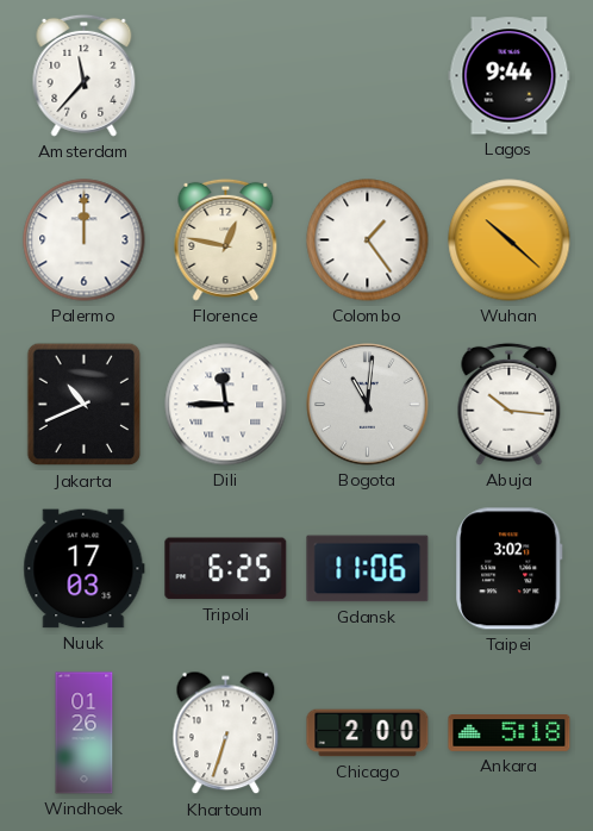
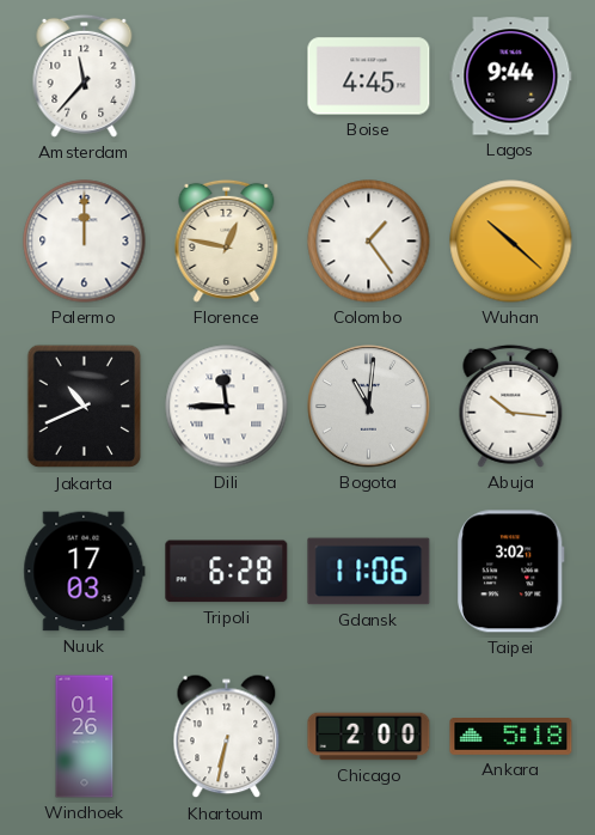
Boise: none -> 4:45 (369, 77)
Tripoli: 6:25 -> 6:28 (227, 572)
Khartoum: 6:33 -> 6:32 (227, 737)
